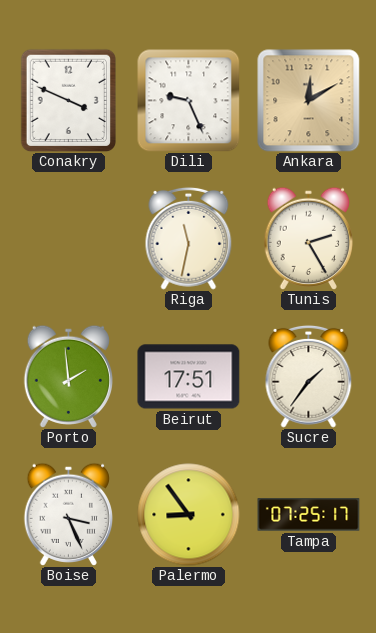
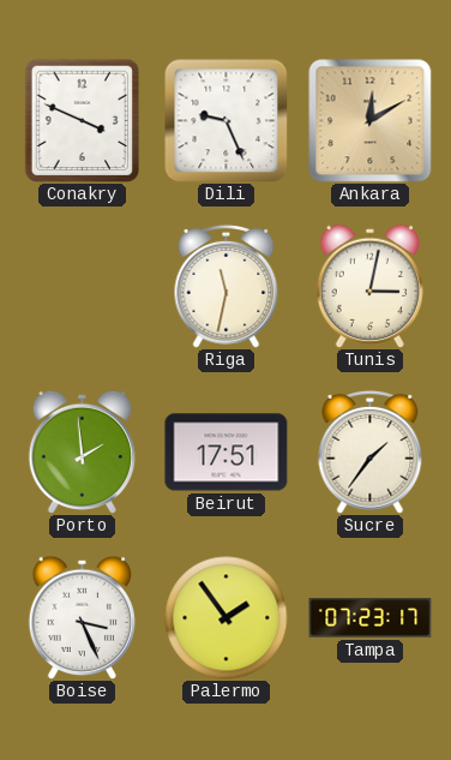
Tunis: 2:25 -> 3:02 (369, 286)
Palermo: 8:54 -> 1:54 (227, 618)
Tampa: 07:25 -> 07:23 (371, 618)
